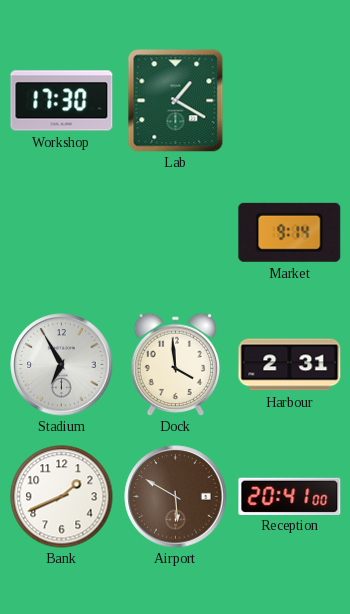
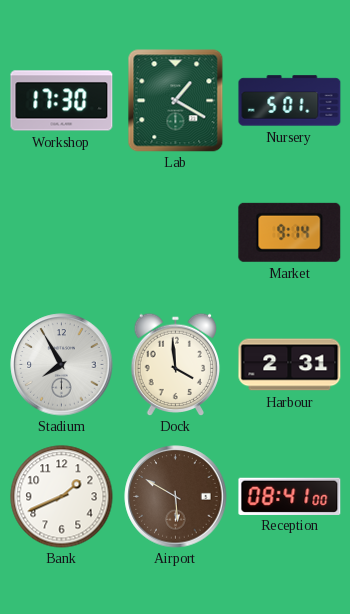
Nursery: none -> 5:01 (290, 101)
Stadium: 6:55 -> 7:55 (62, 365)
Reception: 20:41 -> 08:41 (290, 496)
